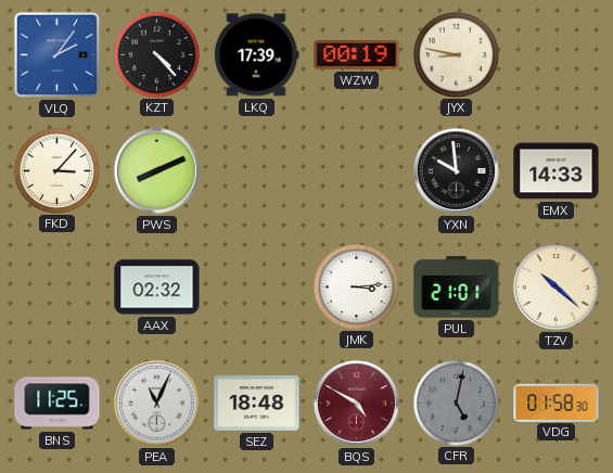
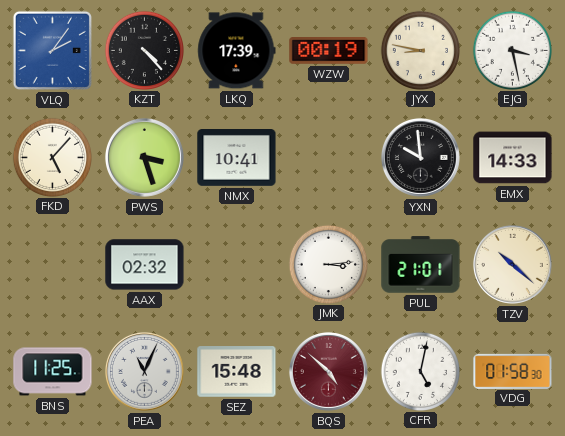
EJG: none -> 3:28 (512, 50)
FKD: 3:07 -> 5:07 (52, 157)
PWS: 8:11 -> 3:27 (144, 157)
NMX: none -> 10:41 (237, 158)
SEZ: 18:48 -> 15:48 (237, 372)
BQS: 4:50 -> 4:52 (328, 371)
CFR dial: grey -> white (420, 371)
